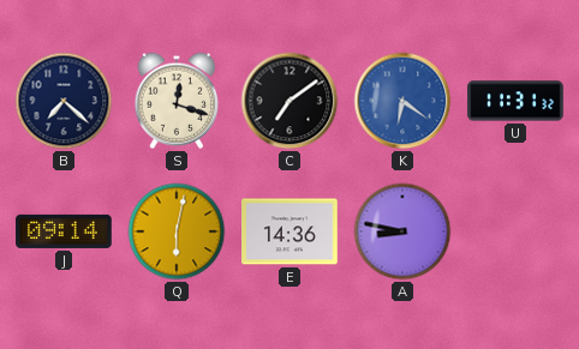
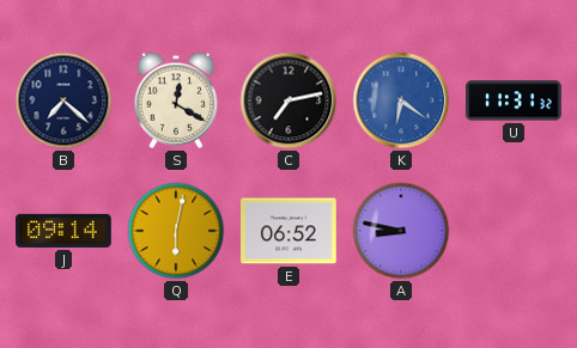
S: 12:18 -> 12:20 (176, 100)
C: 7:09 -> 7:13 (288, 100)
E: 14:36 -> 06:52 (290, 231)
